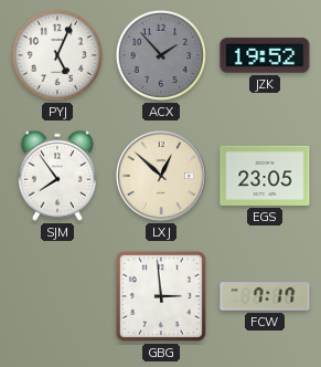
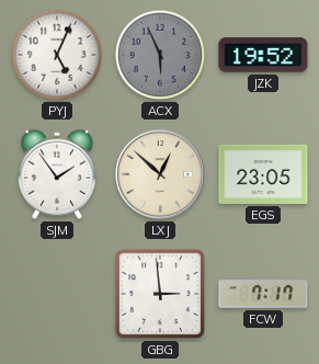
ACX: 1:53 -> 5:56 (160, 55)
SJM: 7:54 -> 1:54 (57, 174)
